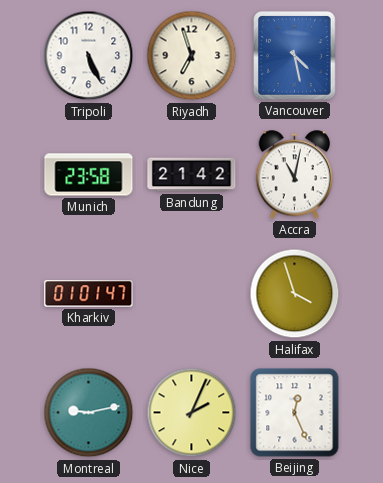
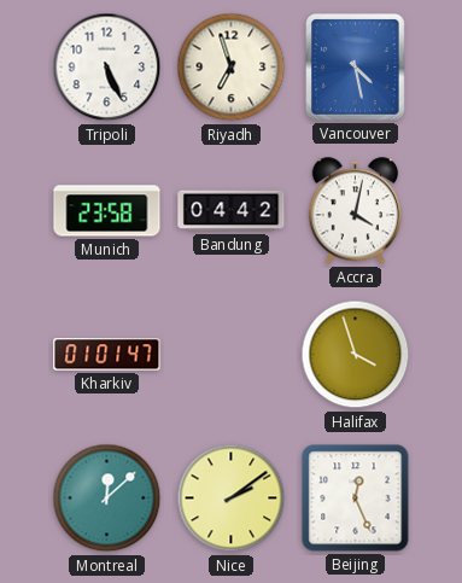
Bandung: 21:42 -> 04:42 (232, 211)
Accra: 11:02 -> 4:02 (356, 211)
Montreal: 9:13 -> 12:08 (107, 499)
Nice: 2:04 -> 2:09 (232, 499)
